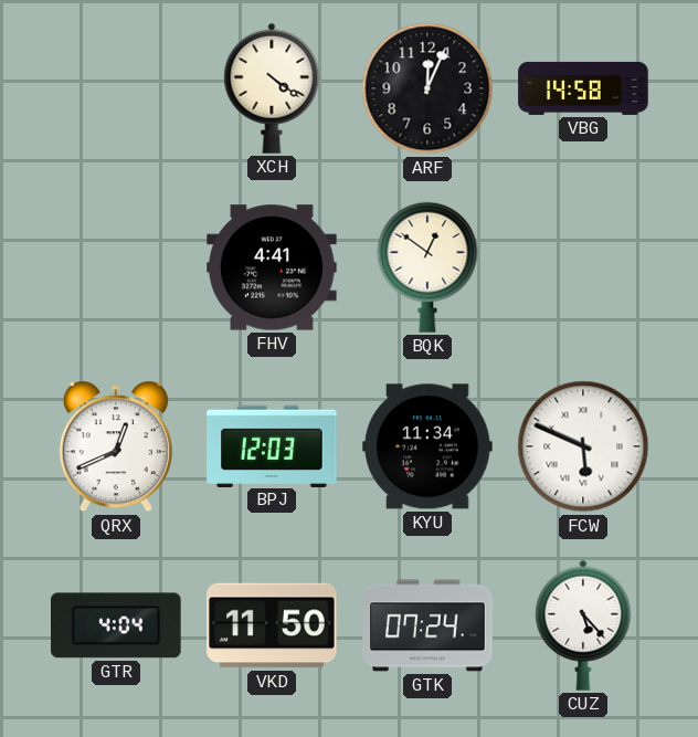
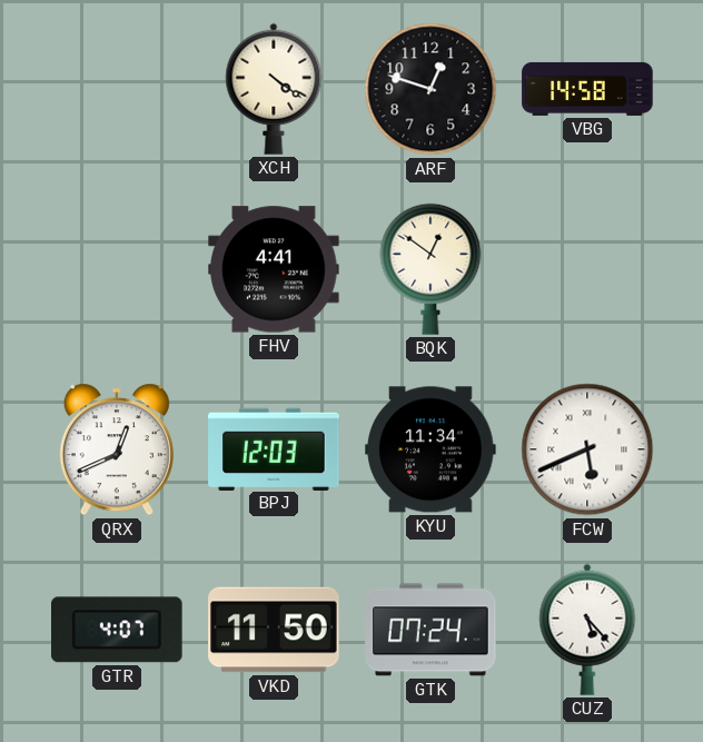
ARF: 12:04 -> 12:48 (430, 89)
FCW: 5:49 -> 5:41 (587, 449)
GTR: 4:04 -> 4:07 (118, 630)
